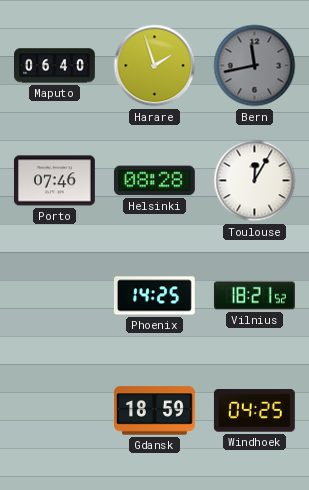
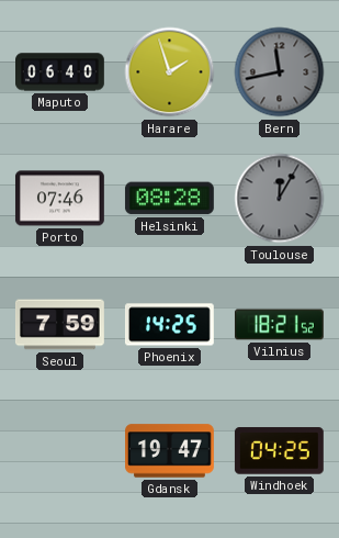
Toulouse dial: white -> grey (280, 199)
Seoul: none -> 7:59 (59, 325)
Gdansk: 18:59 -> 19:47 (170, 451)
